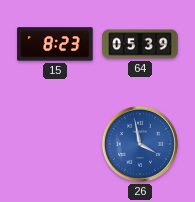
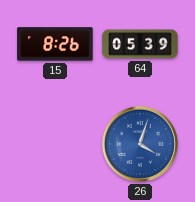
15: 8:23 -> 8:26 (55, 44)
26: 3:58 -> 4:03 (140, 144)
